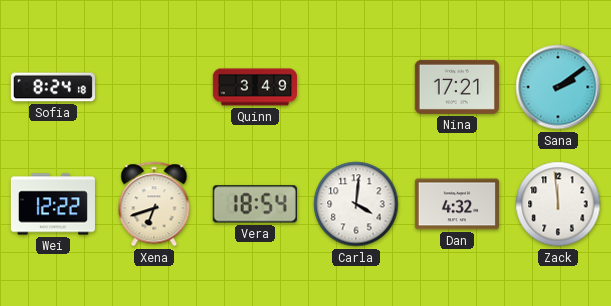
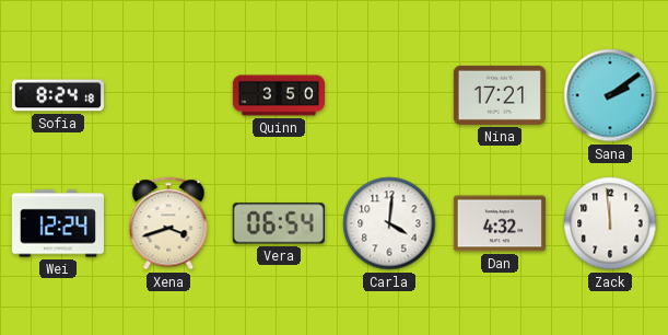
Quinn: 3:49 -> 3:50 (278, 95)
Wei: 12:22 -> 12:24 (58, 223)
Xena: 6:42 -> 3:42 (168, 223)
Vera: 18:54 -> 06:54 (279, 223)
